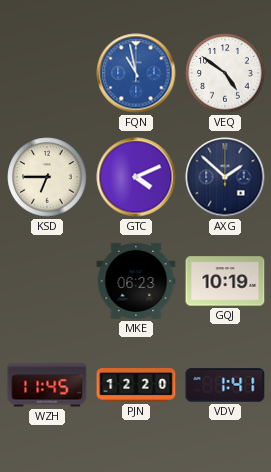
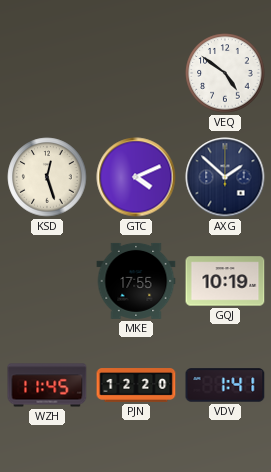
FQN: 10:58 -> none (136, 73)
KSD: 6:45 -> 12:27 (47, 177)
MKE: 06:23 -> 17:55 (136, 281)
